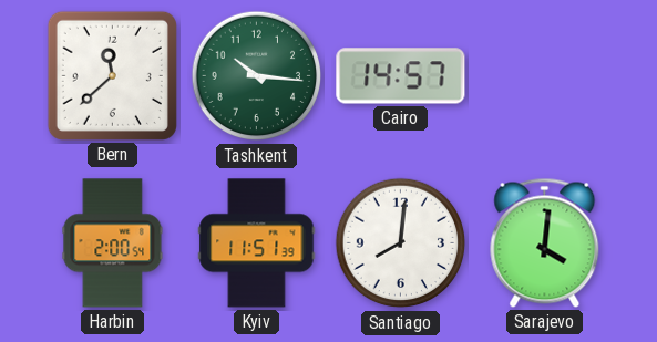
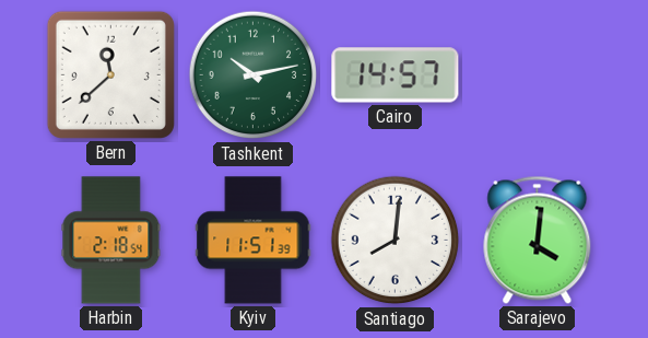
Tashkent: 10:16 -> 10:13 (254, 75)
Harbin: 2:00 -> 2:18 (111, 241)
